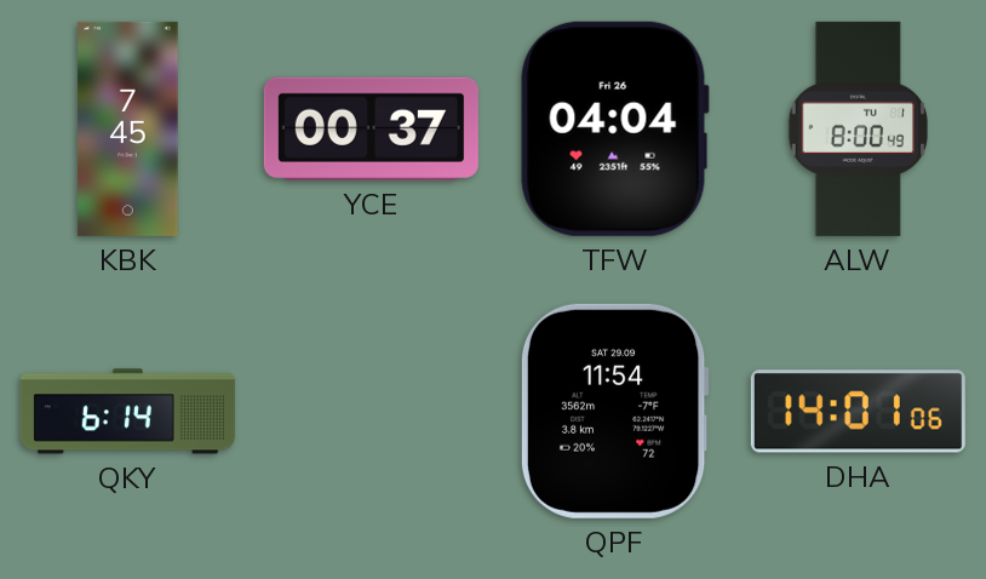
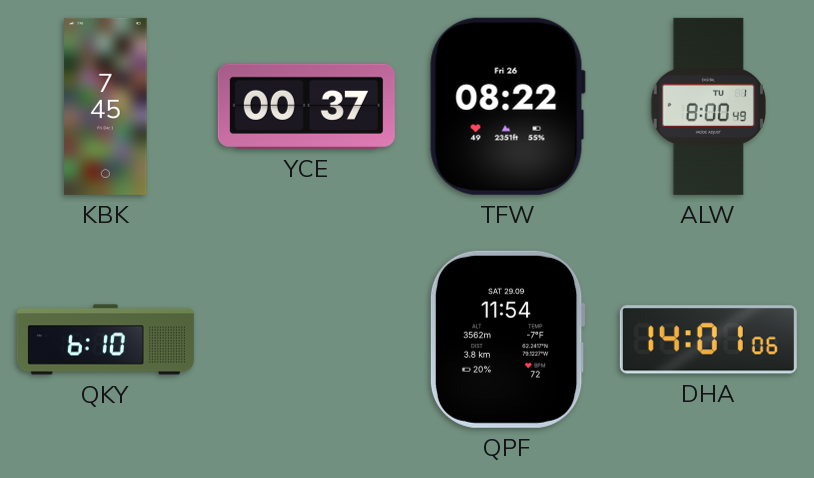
TFW: 04:04 -> 08:22 (507, 106)
QKY: 6:14 -> 6:10 (105, 340)
